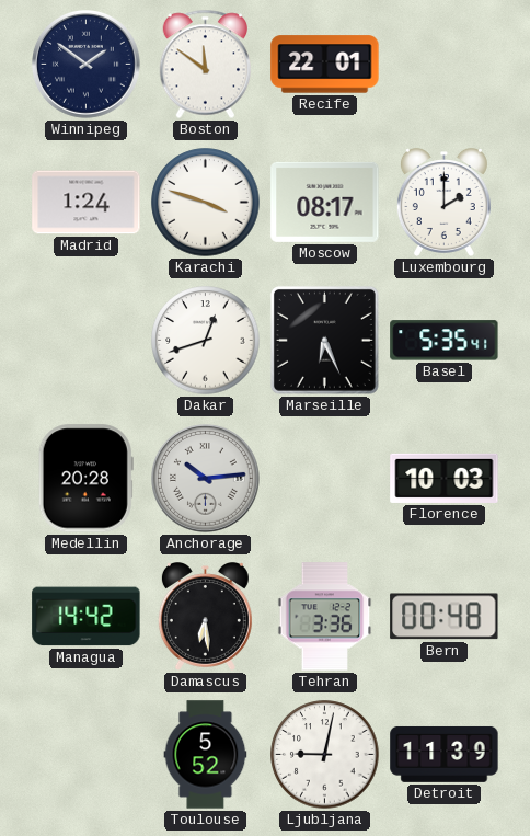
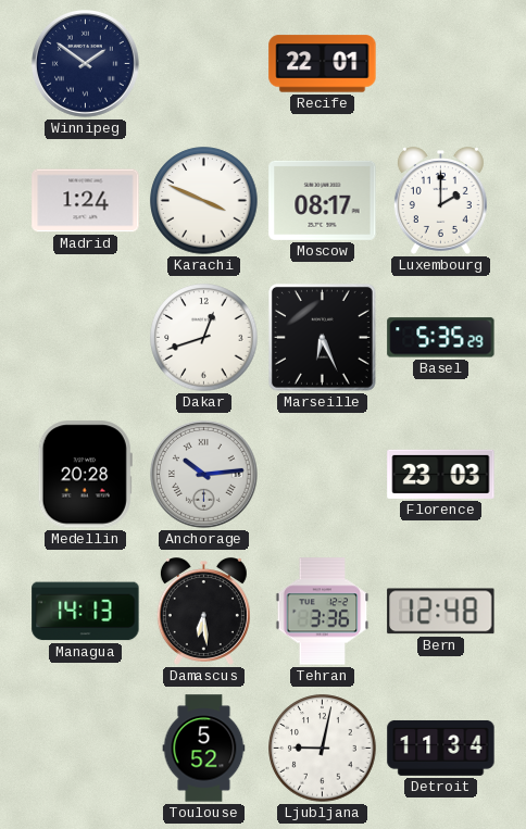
Boston: 11:51 -> none (205, 65)
Karachi: 3:48 -> 3:49 (204, 201)
Basel: 5:35:41 -> 5:35:29 (441, 338)
Florence: 10:03 -> 23:03 (441, 474)
Managua: 14:42 -> 14:13 (86, 612)
Bern: 00:48 -> 12:48 (441, 612)
Detroit: 11:39 -> 11:34 (441, 748)
